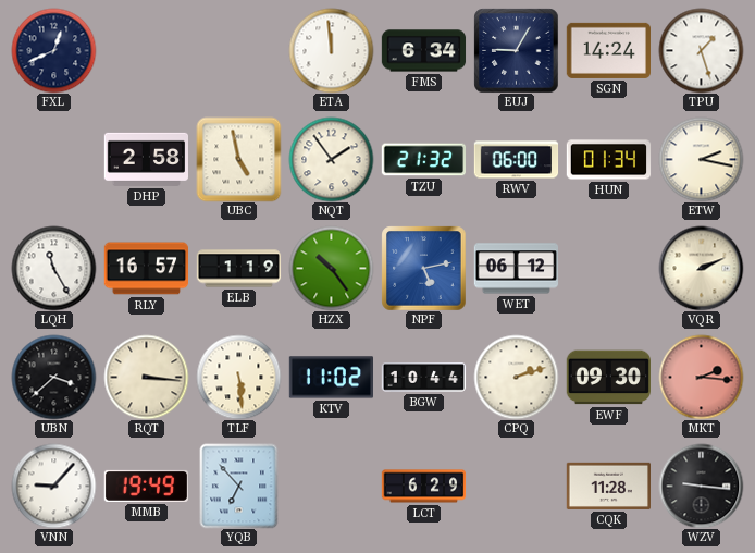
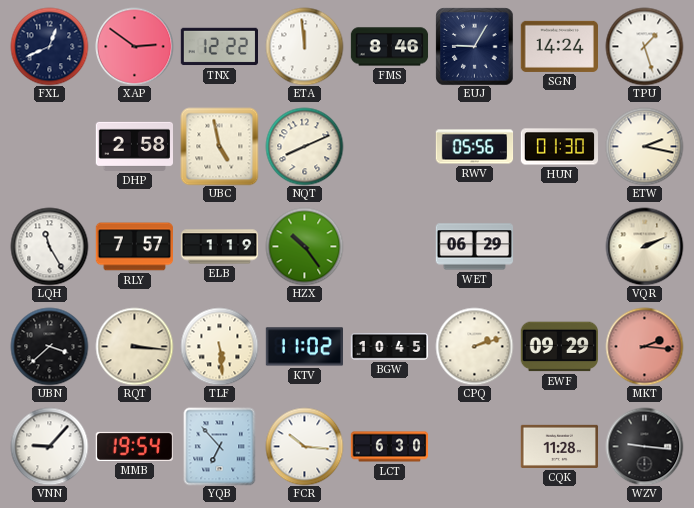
XAP: none -> 2:51 (134, 46)
TNX: none -> 12:22 (219, 47)
FMS: 6:34 -> 8:46 (389, 47)
NQT: 1:54 -> 8:11 (304, 146)
TZU: 21:32 -> none (423, 160)
RWV: 06:00 -> 05:56 (474, 147)
HUN: 01:34 -> 01:30 (559, 147)
RLY: 16:57 -> 7:57 (134, 247)
NPF: 5:13 -> none (423, 268)
WET: 06:12 -> 06:29 (474, 247)
BGW: 10:44 -> 10:45 (389, 347)
EWF: 09:30 -> 09:29 (559, 347)
MMB: 19:49 -> 19:54 (134, 446)
FCR: none -> 10:16 (304, 446)
LCT: 6:29 -> 6:30 (389, 447)
